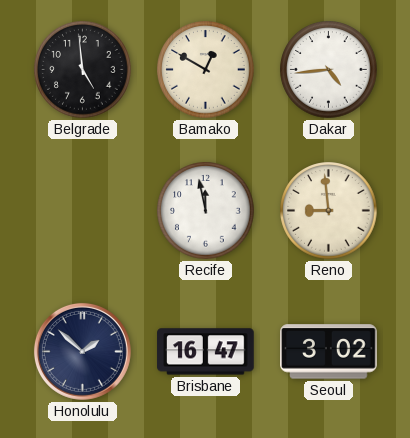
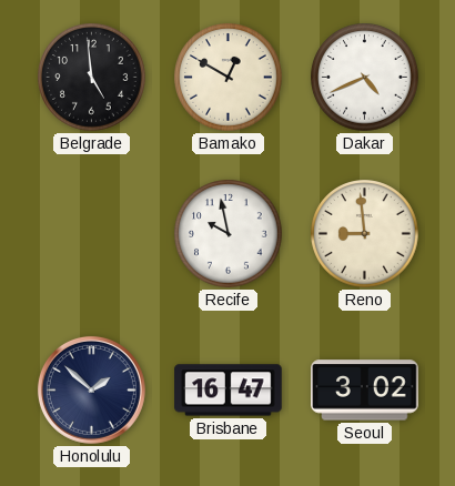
Dakar: 4:44 -> 4:41 (365, 78)
Recife: 11:58 -> 9:58 (229, 234)
